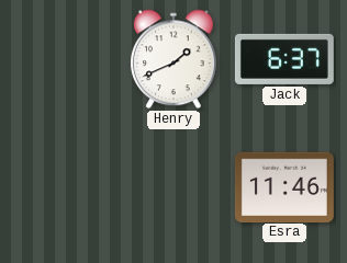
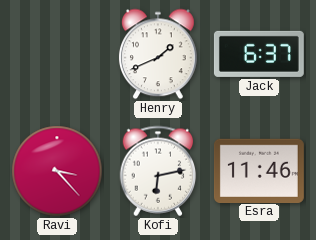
Ravi: none -> 3:23 (57, 171)
Kofi: none -> 6:13 (158, 171)
